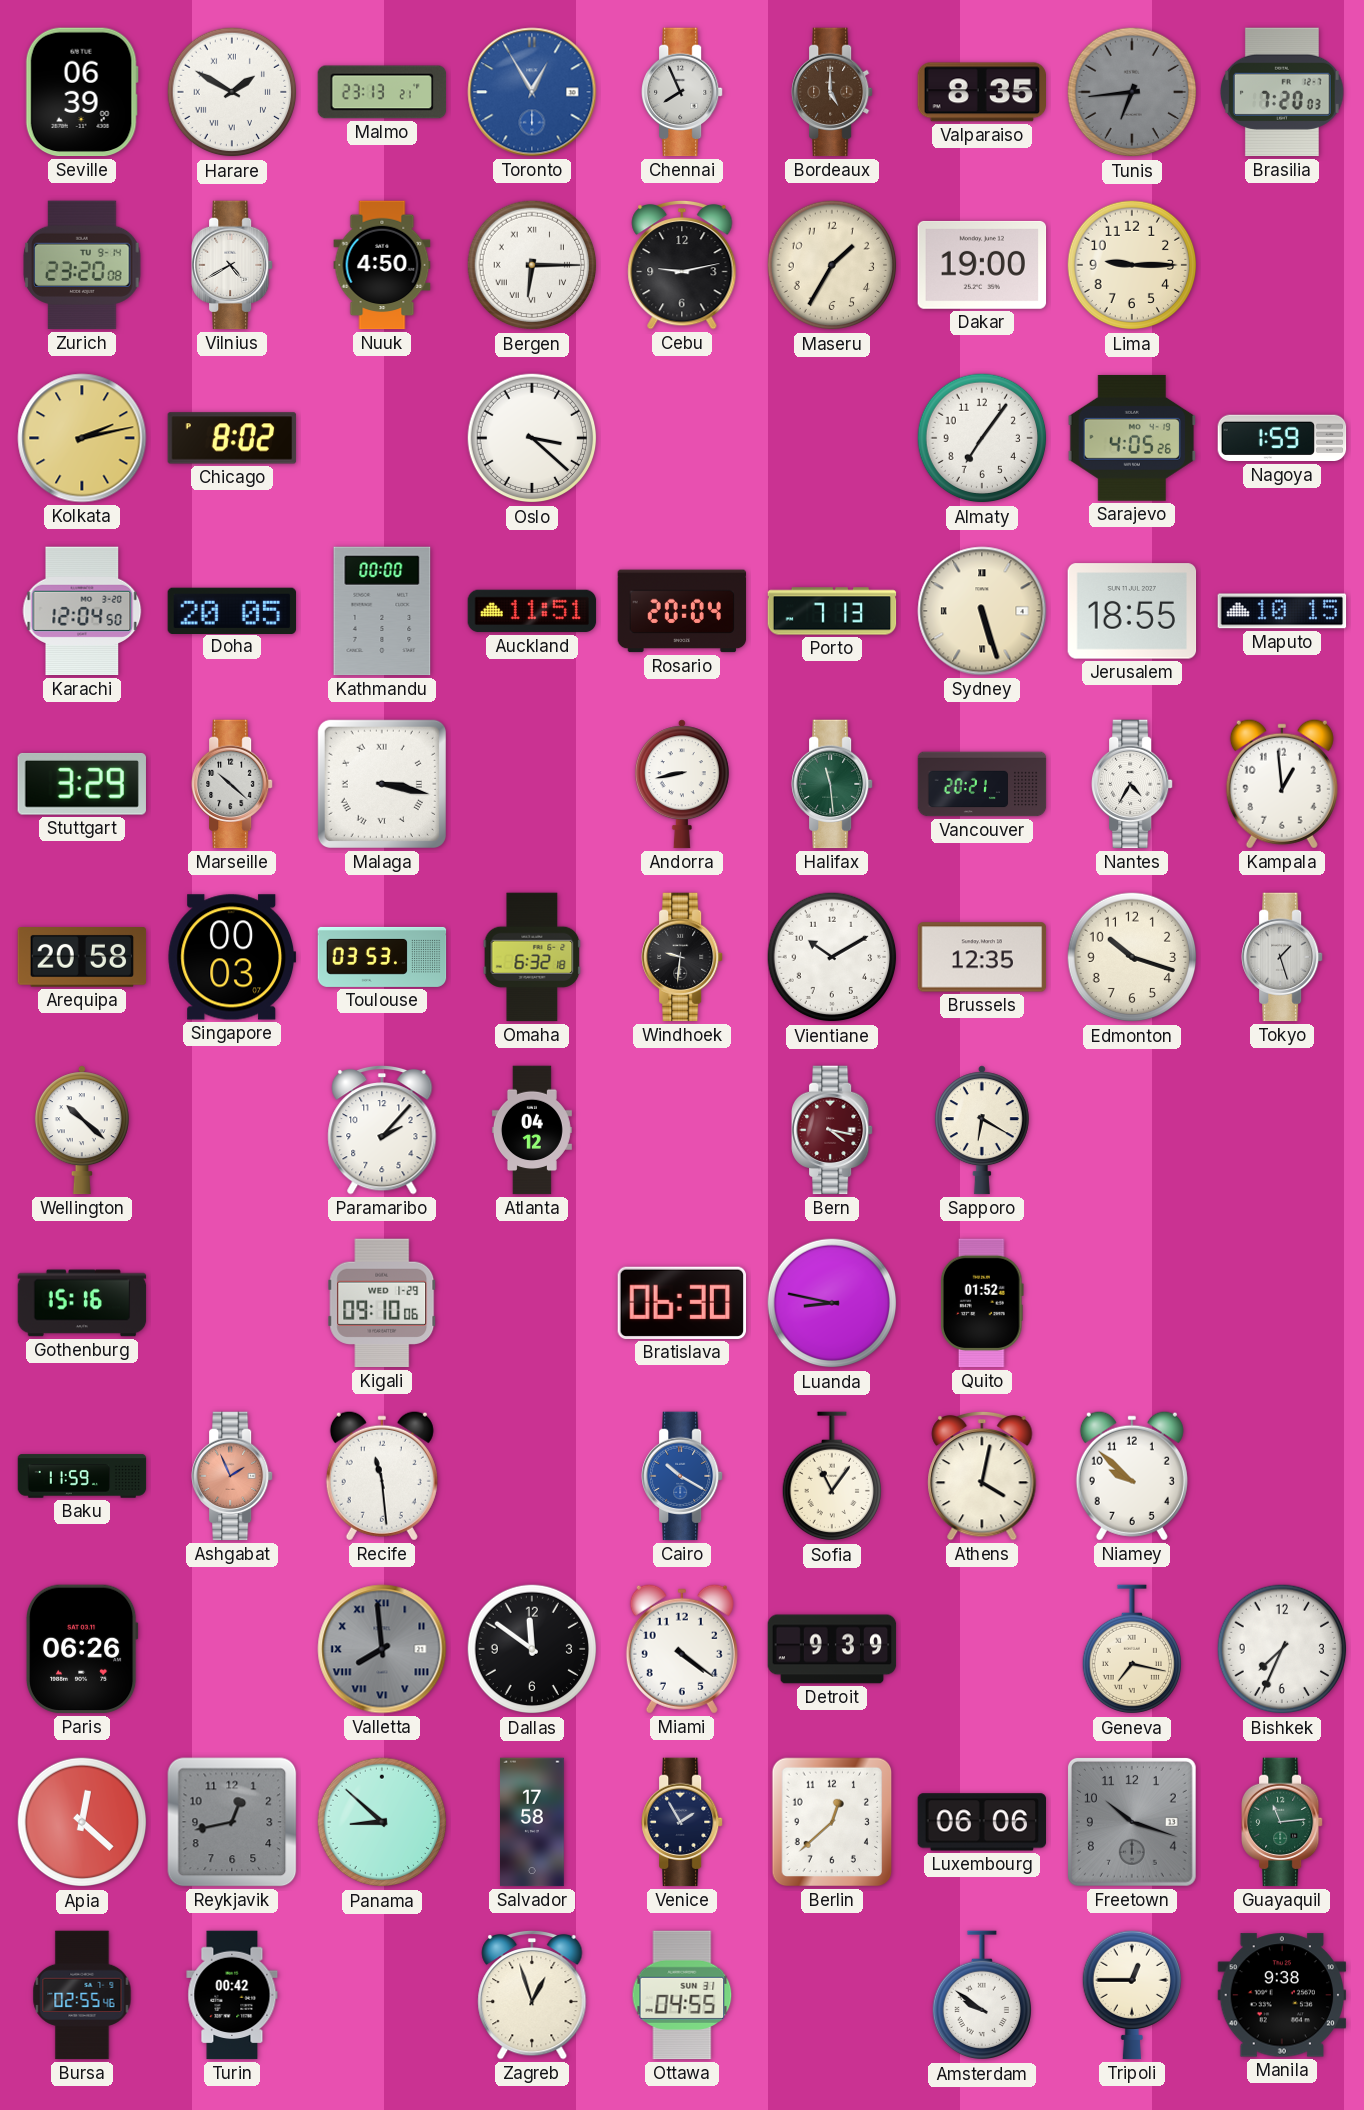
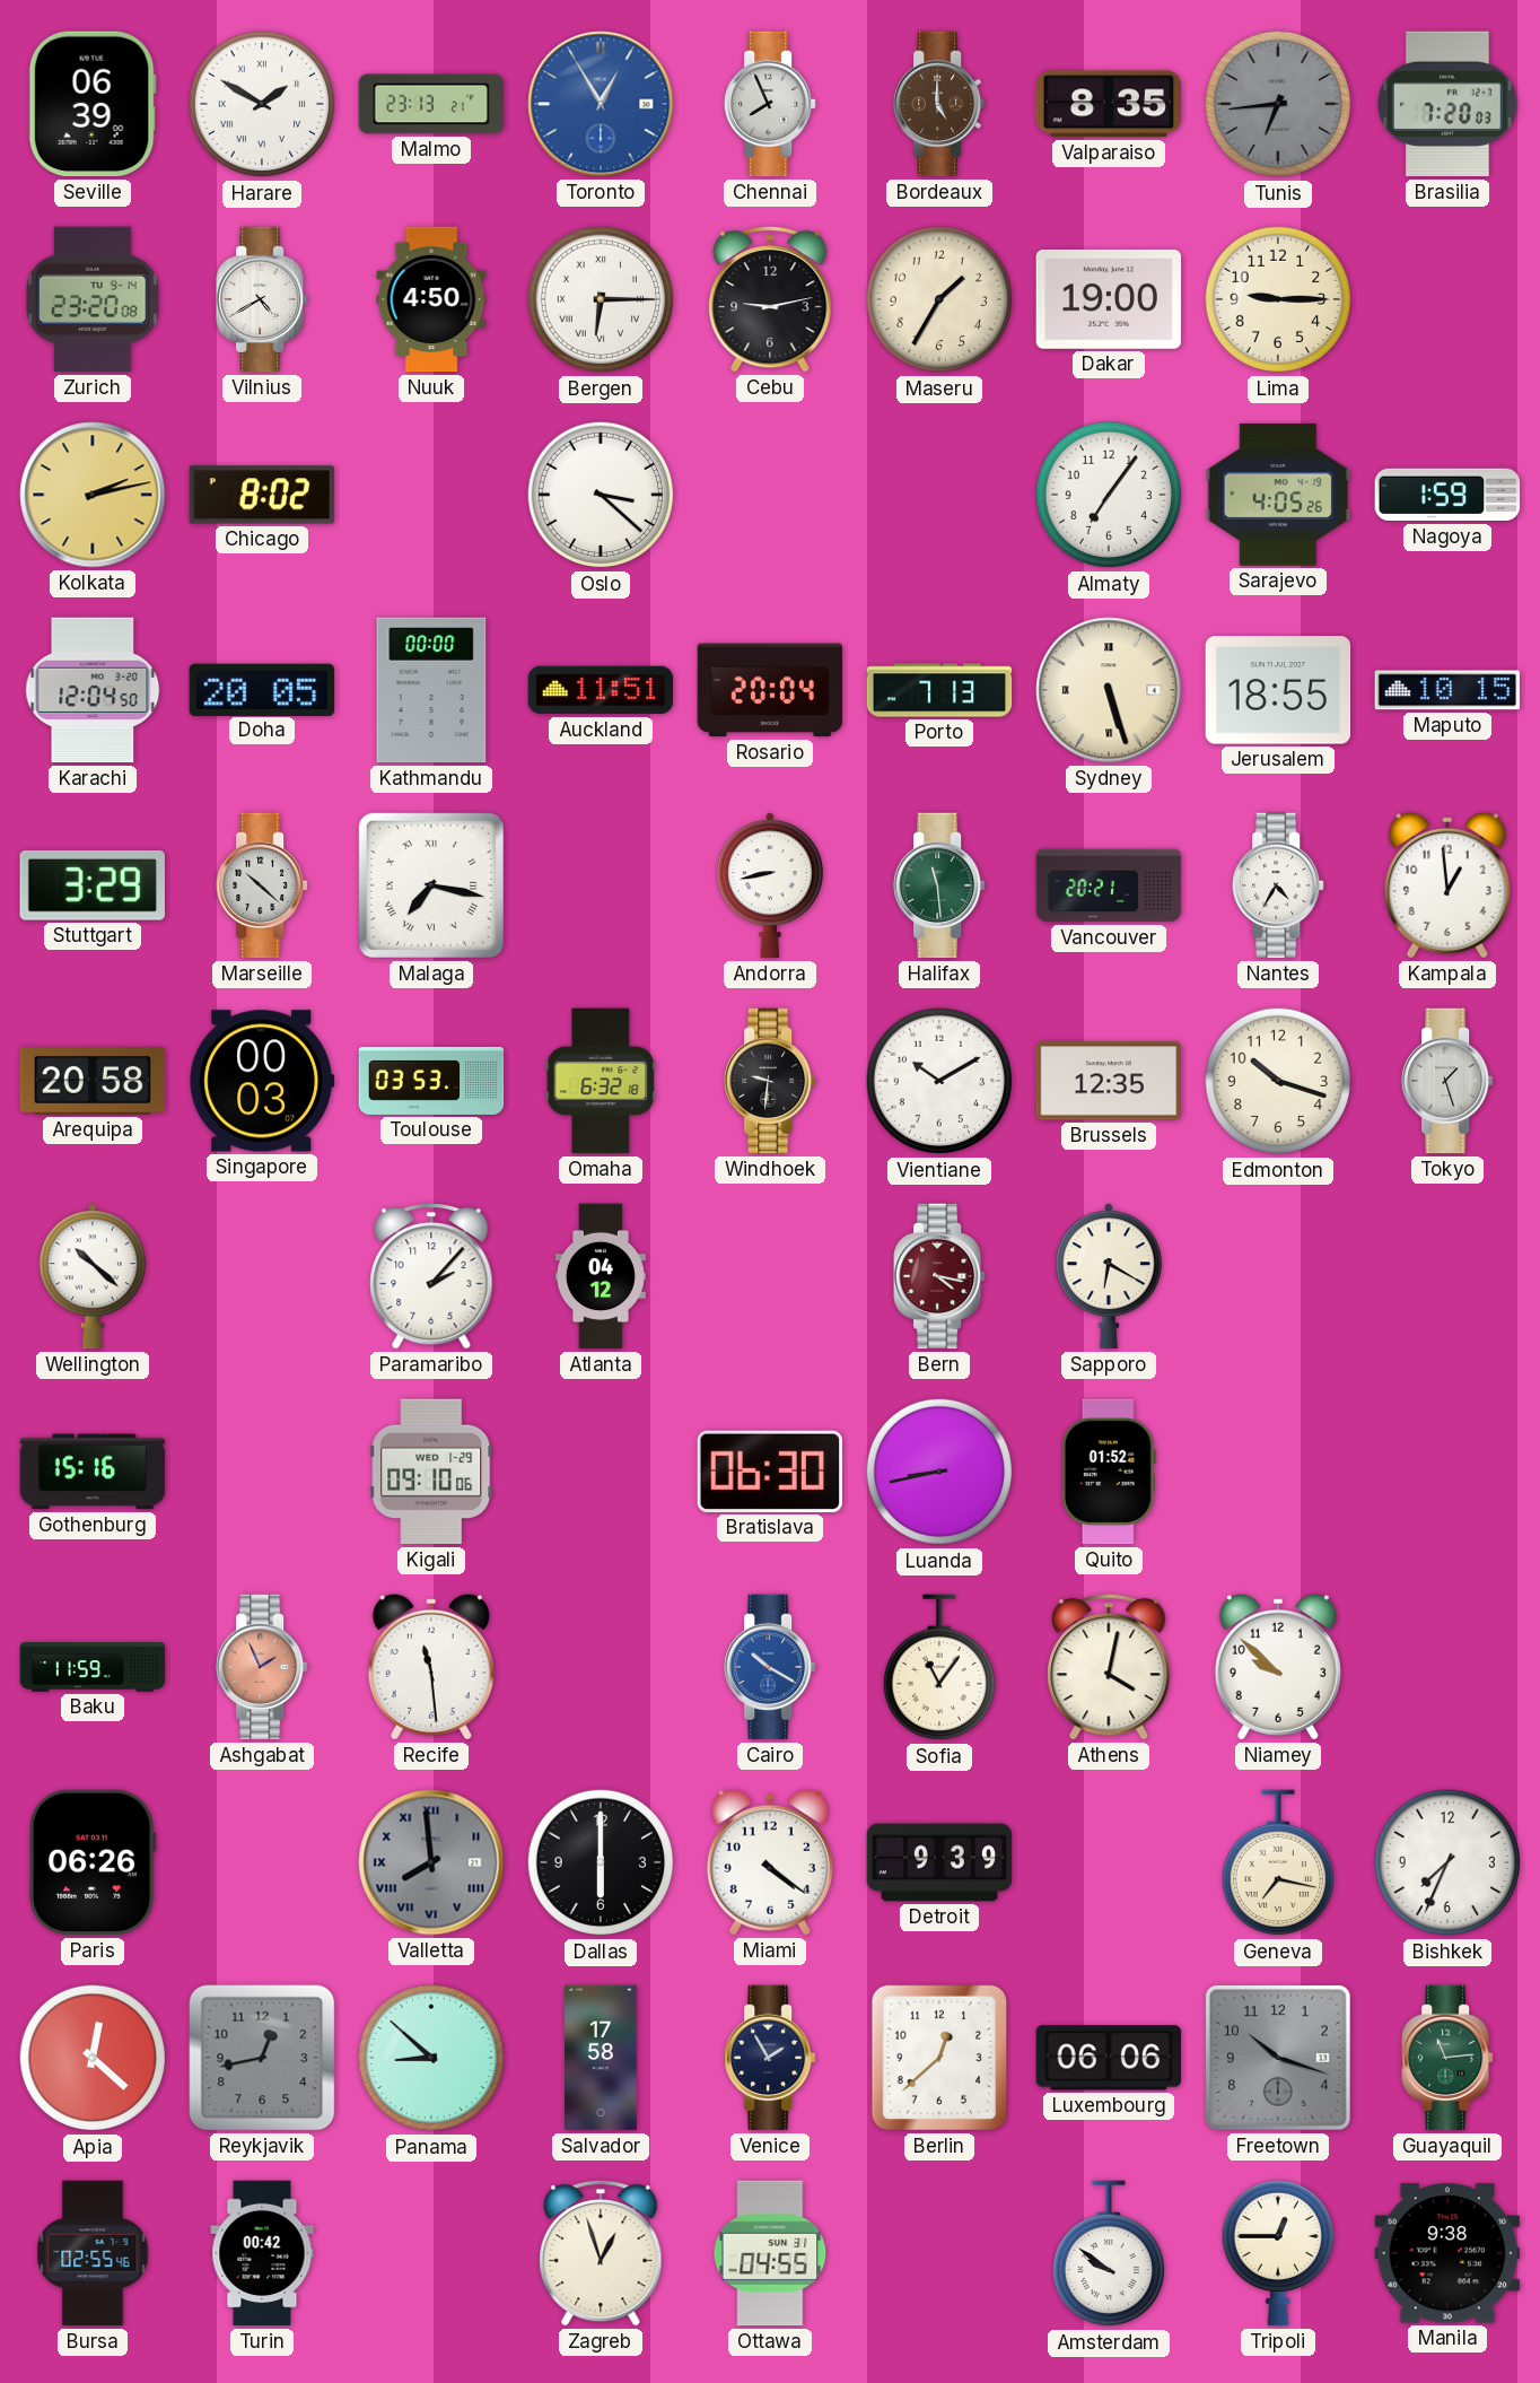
Malaga: 3:17 -> 7:17 (431, 885)
Luanda: 8:47 -> 8:43 (939, 1472)
Dallas: 11:51 -> 6:00 (601, 1862)
